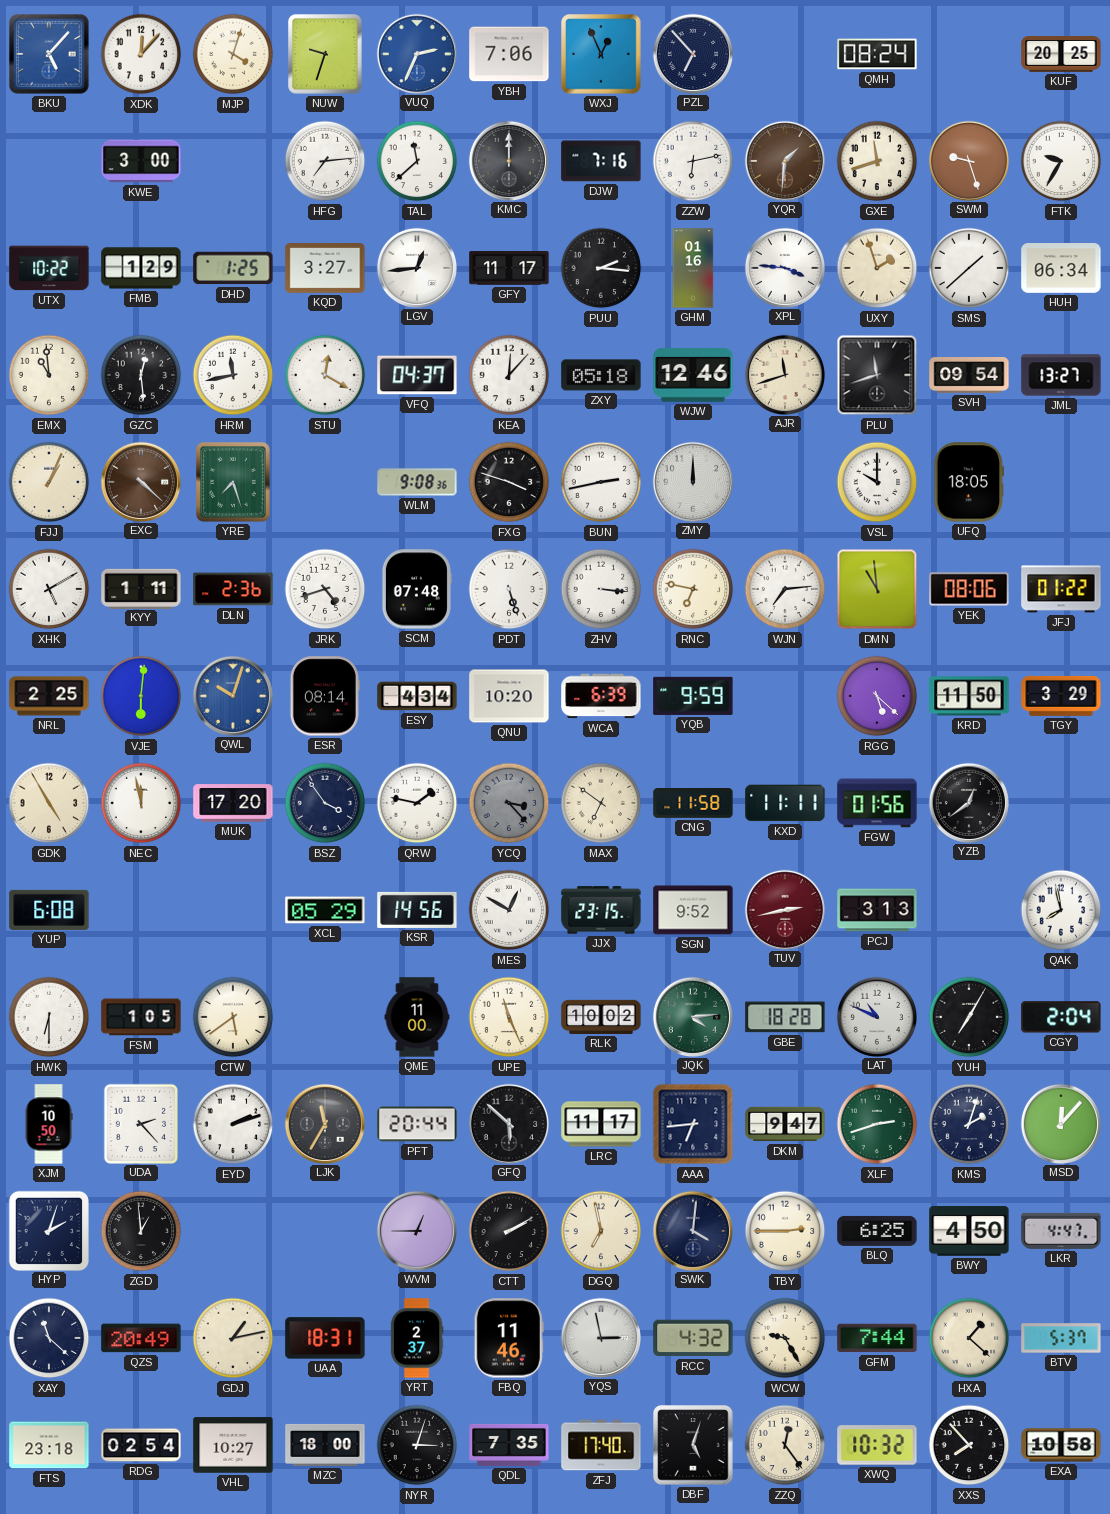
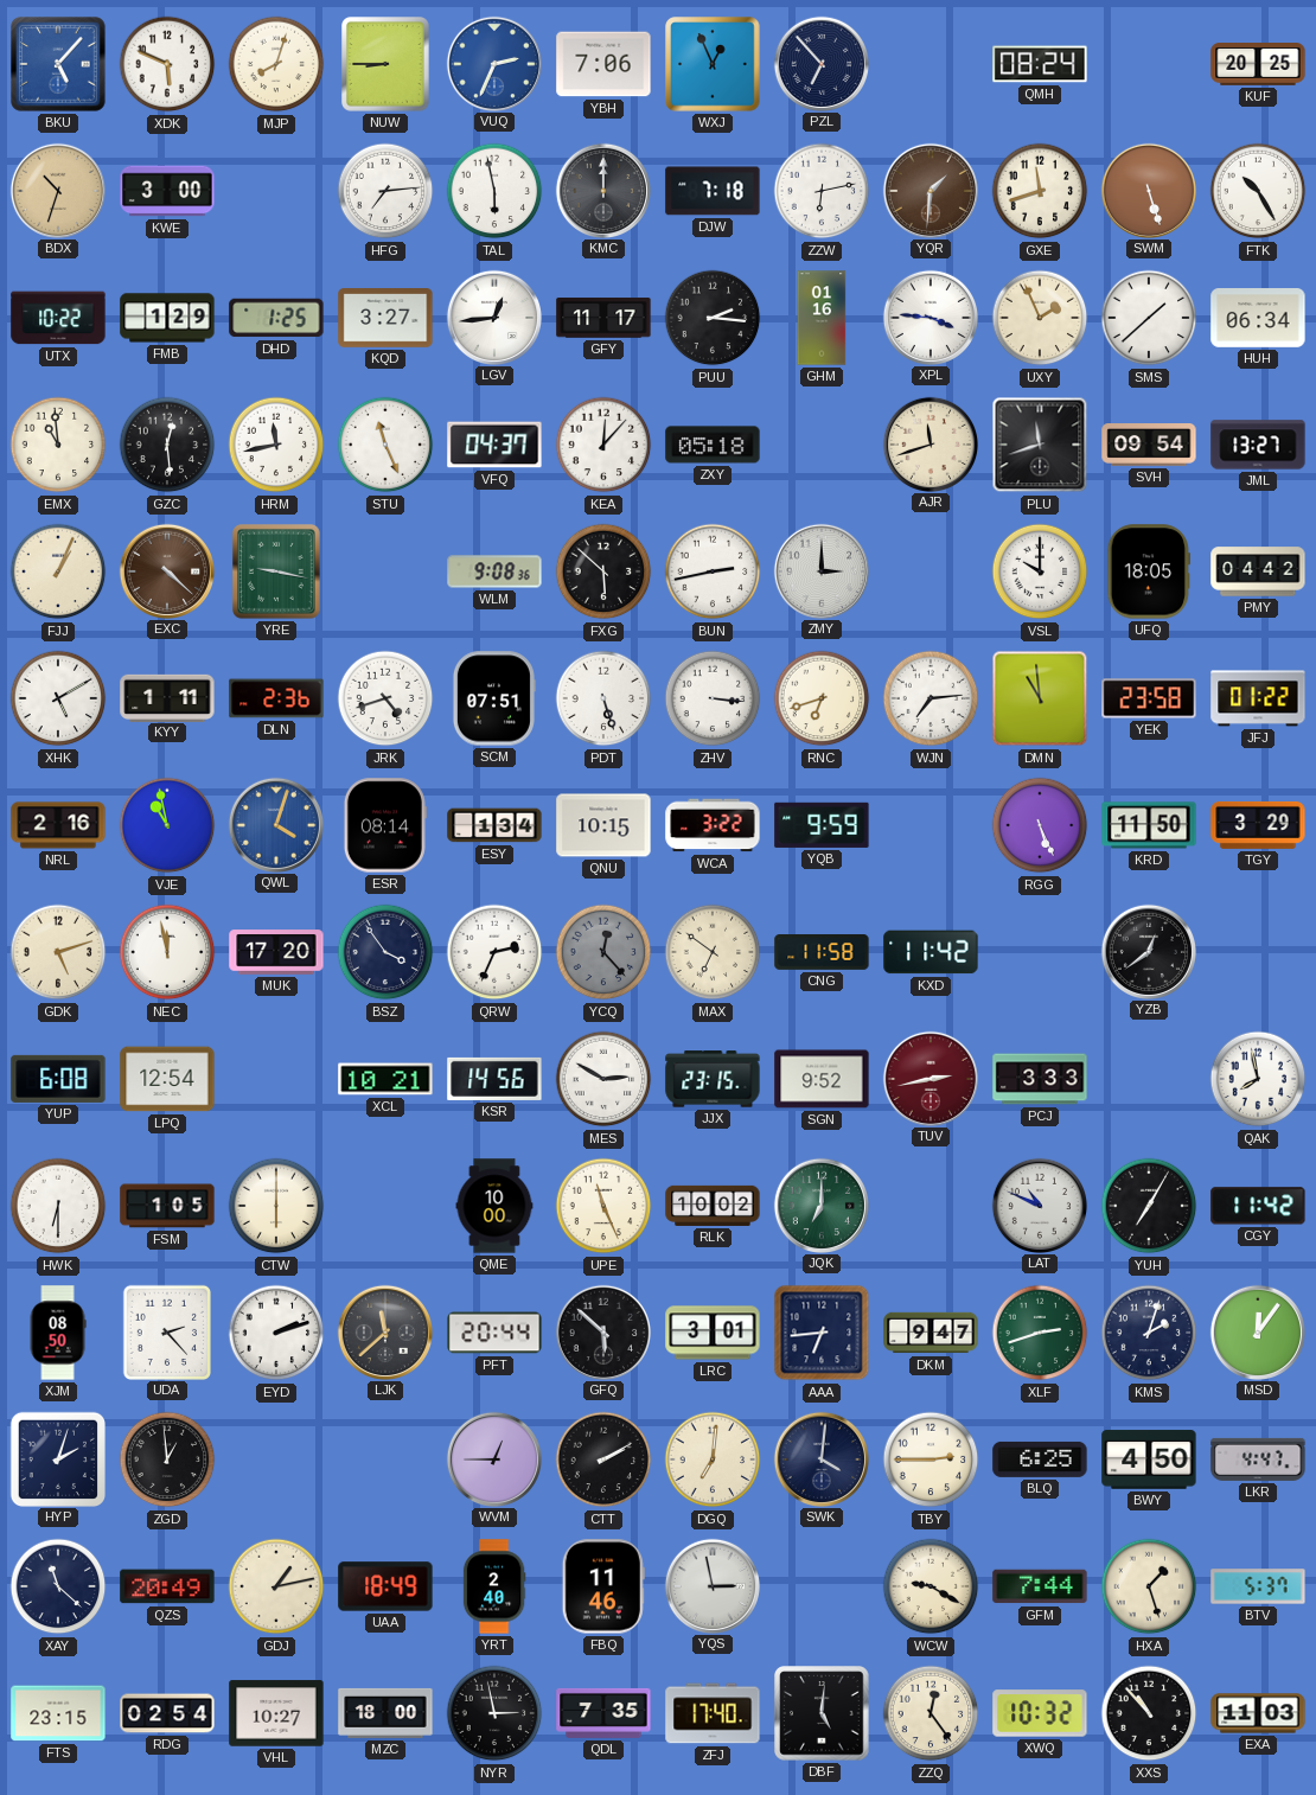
XDK: 12:07 -> 5:49 (167, 64)
MJP: 4:03 -> 8:03 (276, 64)
NUW: 9:33 -> 8:45 (385, 64)
BDX: none -> 10:33 (57, 190)
TAL: 11:38 -> 5:58 (494, 191)
DJW: 7:16 -> 7:18 (713, 191)
SWM: 9:27 -> 5:27 (1148, 190)
FTK: 9:35 -> 10:25 (1258, 191)
UXY: 1:57 -> 1:56 (1040, 318)
STU: 12:20 -> 11:26 (385, 445)
WJW: 12:46 -> none (693, 375)
YRE: 7:27 -> 9:17 (276, 571)
FXG: 3:48 -> 5:52 (603, 571)
ZMY: 12:00 -> 3:00 (820, 570)
PMY: none -> 04:42 (1258, 571)
SCM: 07:48 -> 07:51 (493, 698)
RNC: 6:47 -> 6:42 (822, 698)
YEK: 08:06 -> 23:58 (1149, 698)
NRL: 2:25 -> 2:16 (58, 825)
VJE: 6:01 -> 10:58 (167, 825)
QWL: 10:03 -> 4:03 (275, 824)
ESY: 4:34 -> 1:34 (494, 825)
QNU: 10:20 -> 10:15 (603, 825)
WCA: 6:39 -> 3:22 (713, 825)
RGG: 5:22 -> 5:26 (1040, 825)
GDK: 4:55 -> 5:12 (58, 952)
QRW: 1:47 -> 2:34 (494, 952)
YCQ: 3:23 -> 12:23 (603, 952)
KXD: 11:11 -> 11:42 (931, 952)
FGW: 01:56 -> none (877, 803)
LPQ: none -> 12:54 (167, 1079)
XCL: 05:29 -> 10:21 (385, 1079)
MES: 12:50 -> 2:50 (603, 1079)
PCJ: 3:13 -> 3:33 (1040, 1079)
CTW: 5:39 -> 6:00 (276, 1206)
QME: 11:00 -> 10:00 (494, 1206)
JQK: 4:14 -> 7:00 (820, 1205)
GBE: 18:28 -> none (785, 1017)
CGY: 2:04 -> 11:42 (1258, 1206)
XJM: 10:50 -> 08:50 (58, 1333)
LJK: 11:35 -> 11:38 (384, 1331)
LRC: 11:17 -> 3:01 (713, 1333)
MSD: 12:07 -> 12:06 (1257, 1331)
DGQ: 6:58 -> 7:01 (713, 1459)
UAA: 18:31 -> 18:49 (385, 1586)
YRT: 2:37 -> 2:40 (494, 1586)
RCC: 4:32 -> none (693, 1338)
WCW: 9:25 -> 9:20 (931, 1586)
HXA: 1:22 -> 1:27 (1149, 1586)
FTS: 23:18 -> 23:15 (58, 1713)
NYR: 3:03 -> 2:58 (494, 1713)
DBF: 5:03 -> 5:01 (822, 1713)
XXS: 7:53 -> 10:53 (1149, 1713)
EXA: 10:58 -> 11:03 (1258, 1713)
